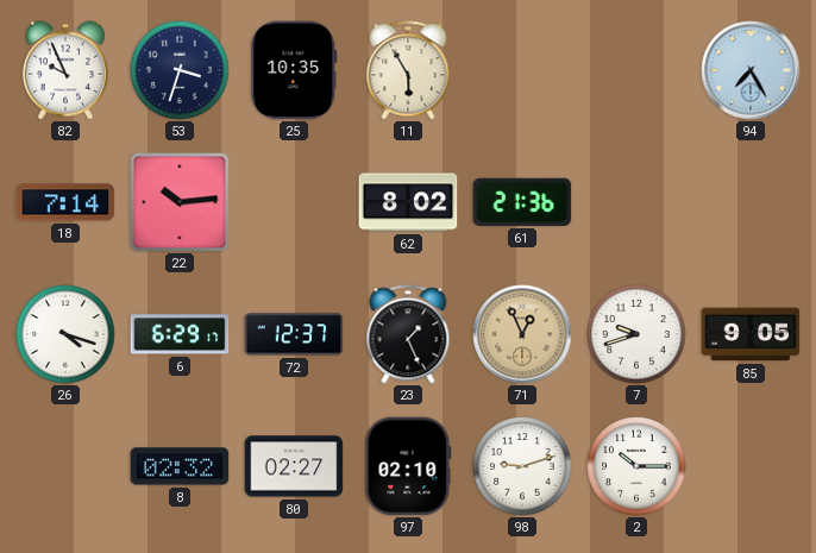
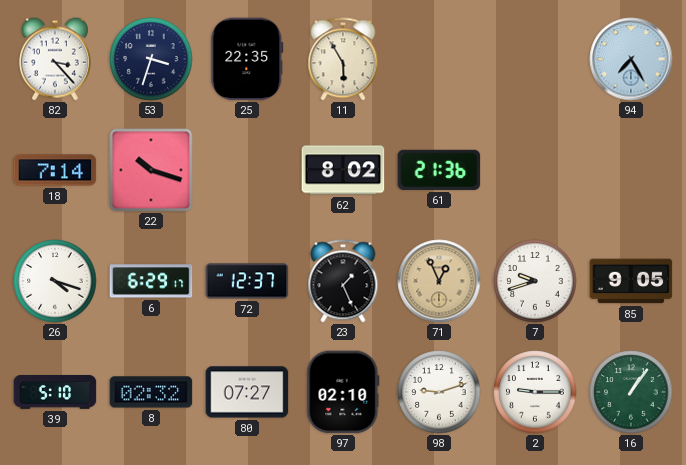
82: 9:56 -> 3:23 (55, 59)
25: 10:35 -> 22:35 (247, 59)
22: 10:14 -> 10:18 (151, 170)
39: none -> 5:10 (55, 393)
80: 02:27 -> 07:27 (247, 392)
2: 10:15 -> 9:15 (535, 392)
16: none -> 1:06 (631, 392)
